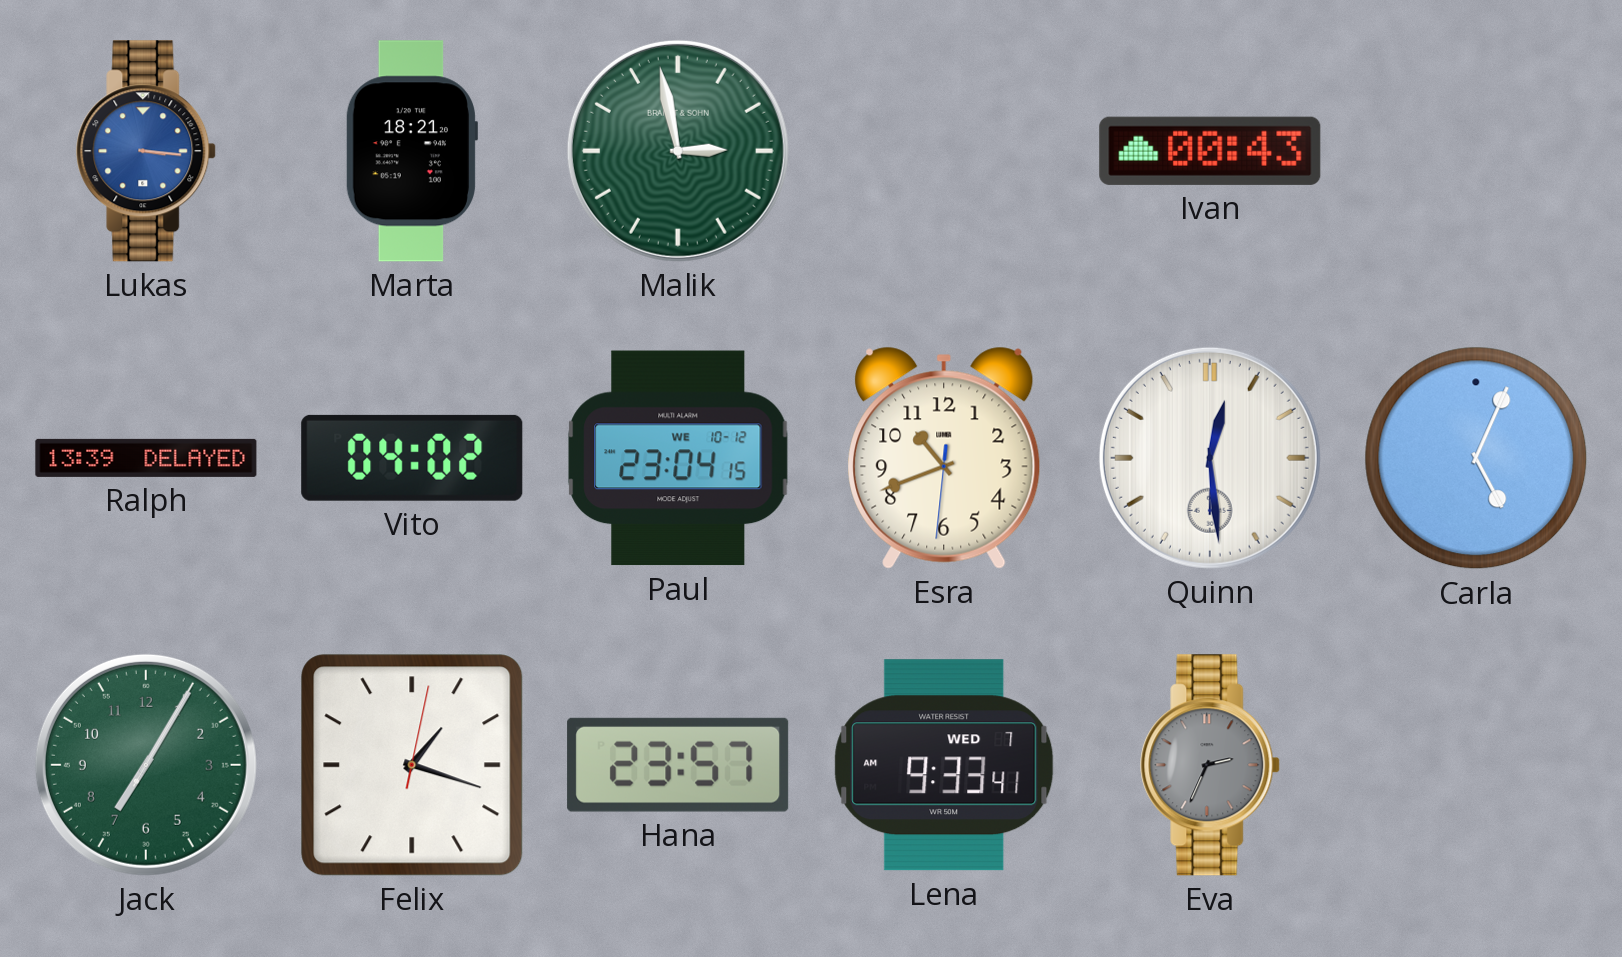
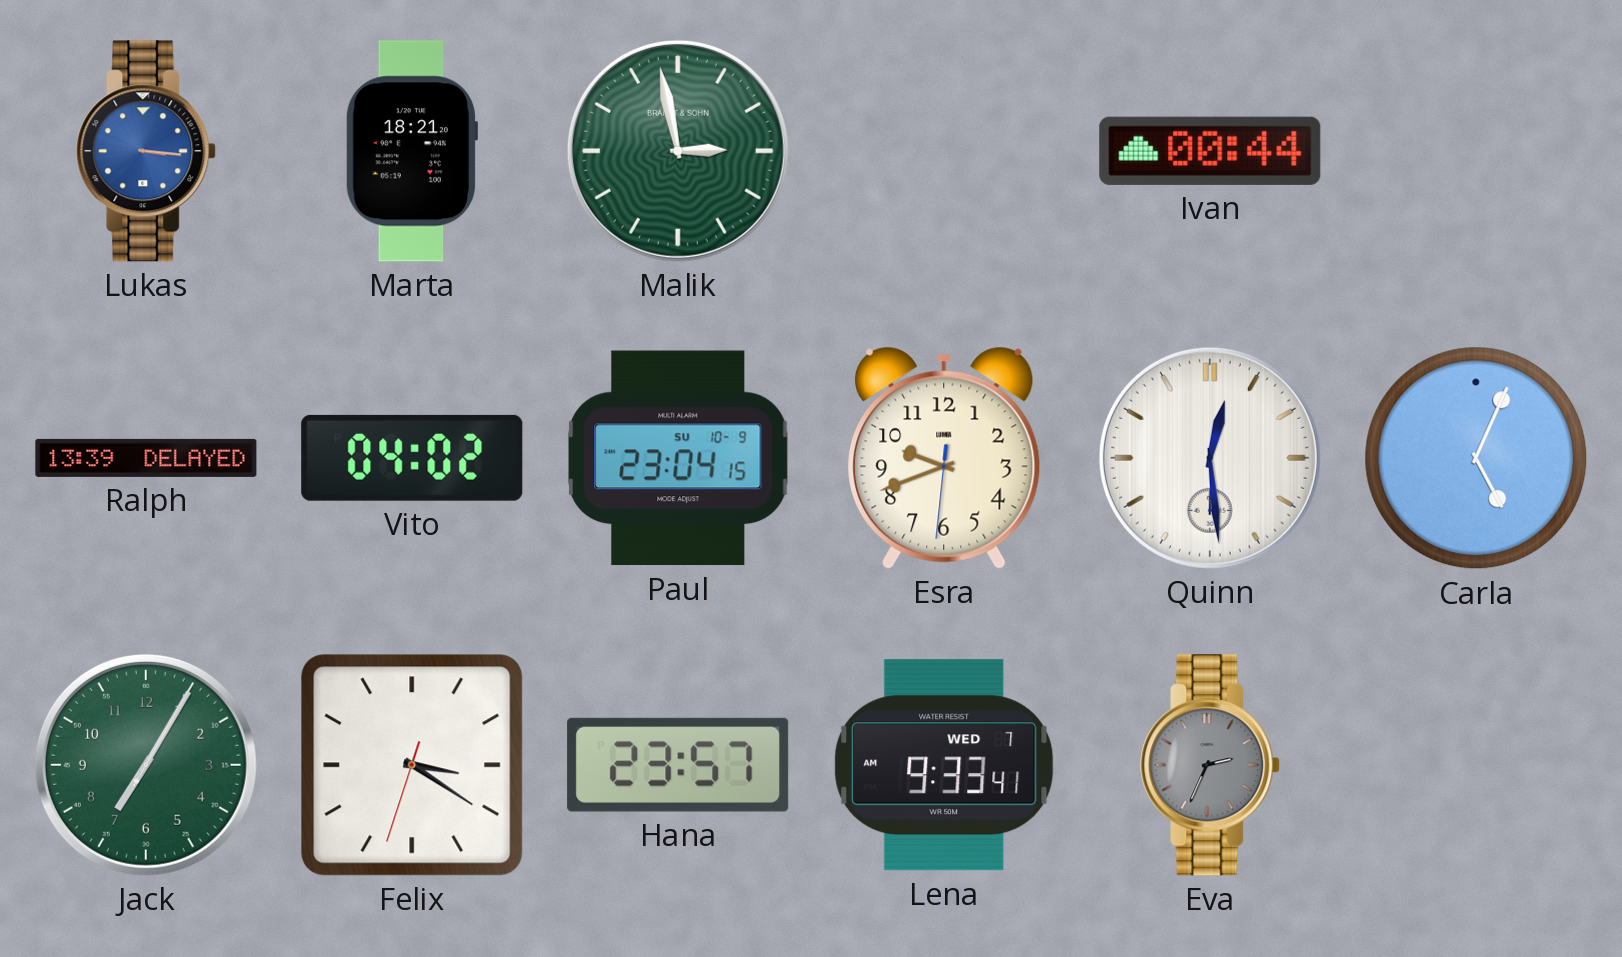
Ivan: 00:43 -> 00:44 (1210, 151)
Paul date: WE 10-12 -> SU 10-9 (678, 458)
Esra: 10:41 -> 9:41 (944, 458)
Felix: 1:18 -> 3:20 (412, 765)
